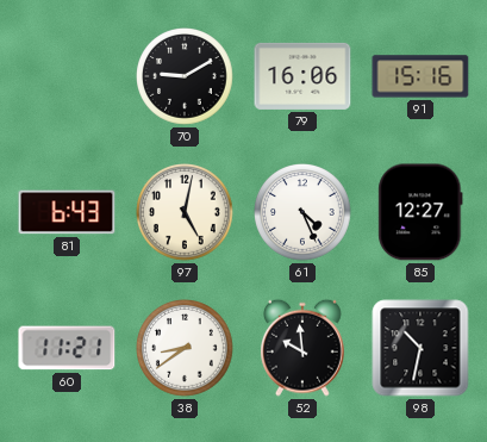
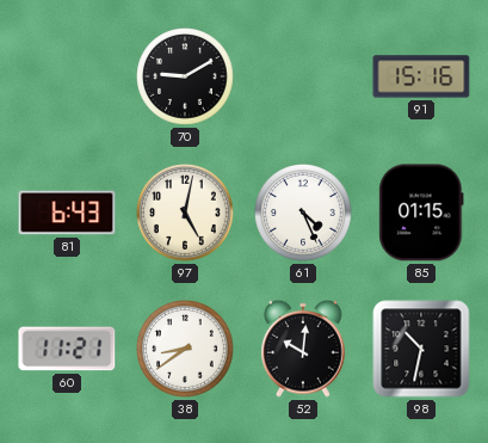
79: 16:06 -> none (302, 76)
85: 12:27 -> 01:15 (421, 213)
52: 9:59 -> 10:01 (303, 349)
